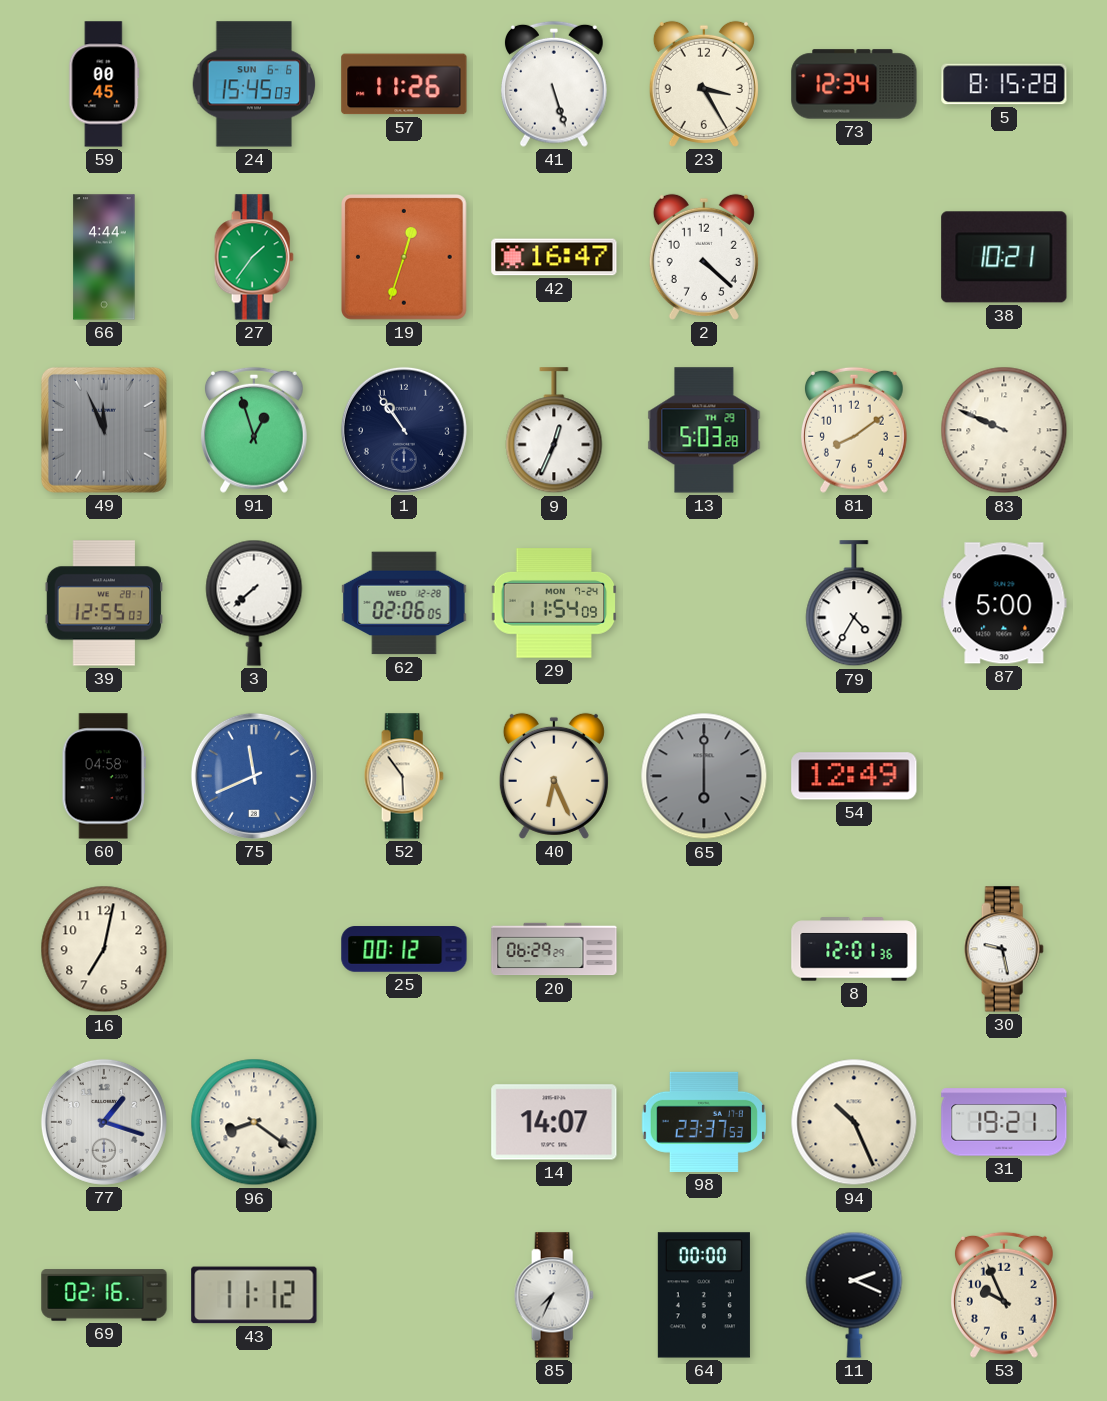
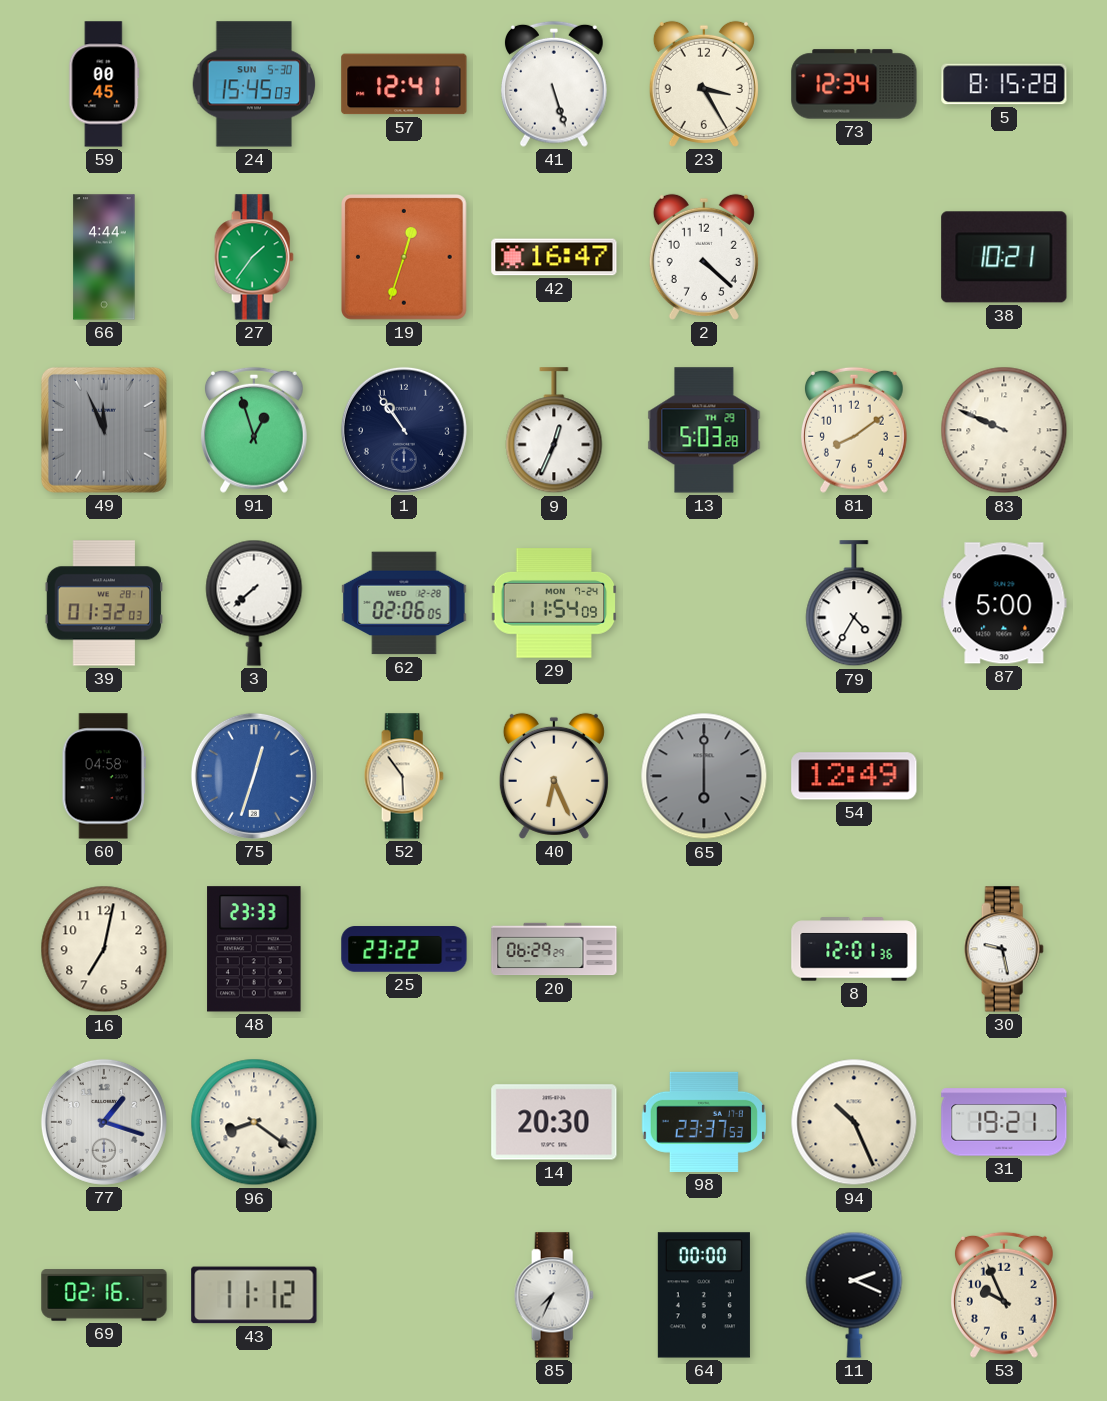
24 date: SUN 6-6 -> SUN 5-30 (254, 84)
57: 11:26 -> 12:41 (404, 84)
39: 12:55 -> 01:32 (104, 603)
75: 11:41 -> 12:33 (254, 776)
48: none -> 23:33 (254, 949)
25: 00:12 -> 23:22 (404, 949)
14: 14:07 -> 20:30 (554, 1122)
